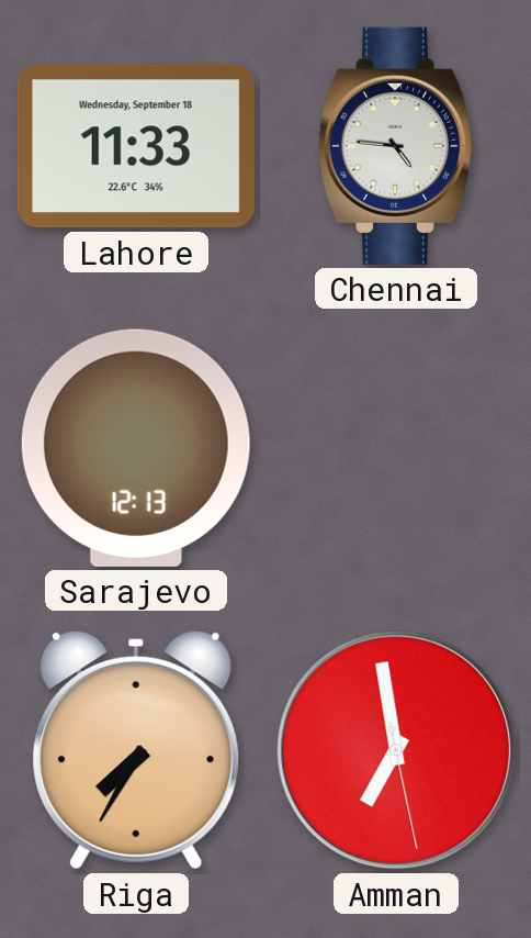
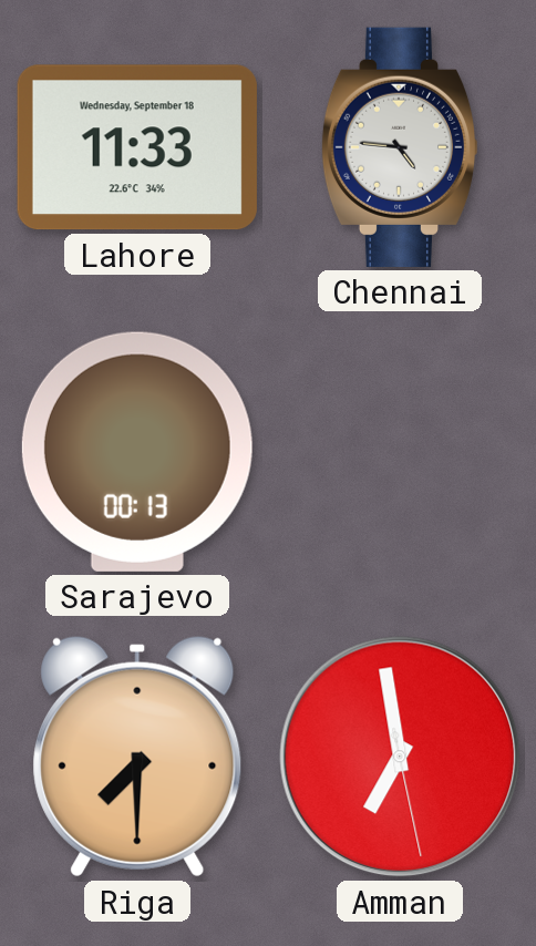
Sarajevo: 12:13 -> 00:13 (137, 452)
Riga: 7:35 -> 7:30 (137, 757)
